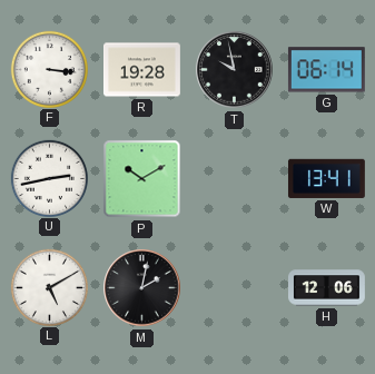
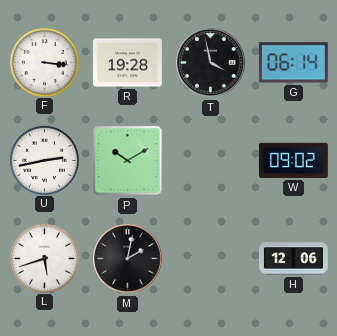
T: 9:58 -> 3:58 (211, 63)
W: 13:41 -> 09:02 (293, 160)
L: 5:10 -> 5:42 (44, 258)
